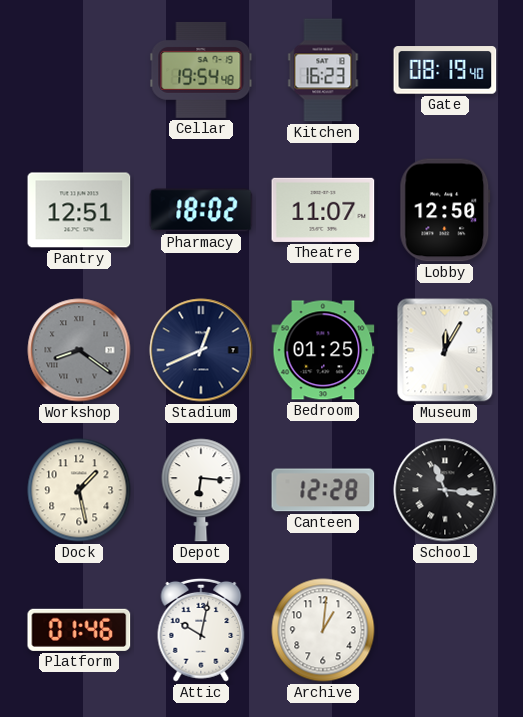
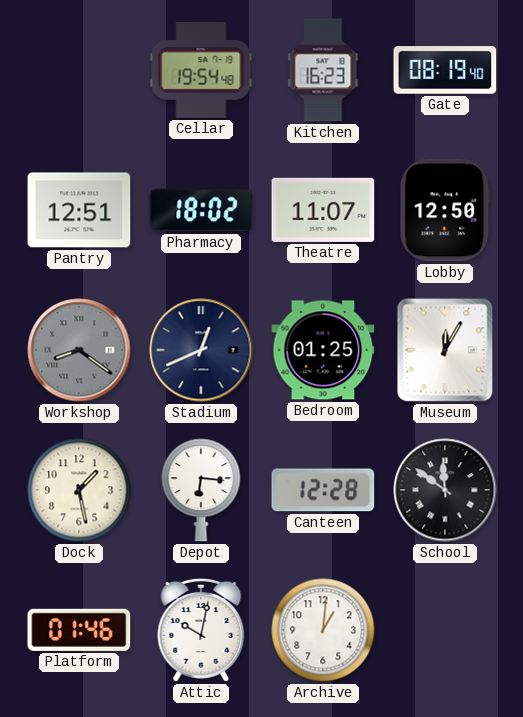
School: 11:16 -> 11:51 (445, 490)
